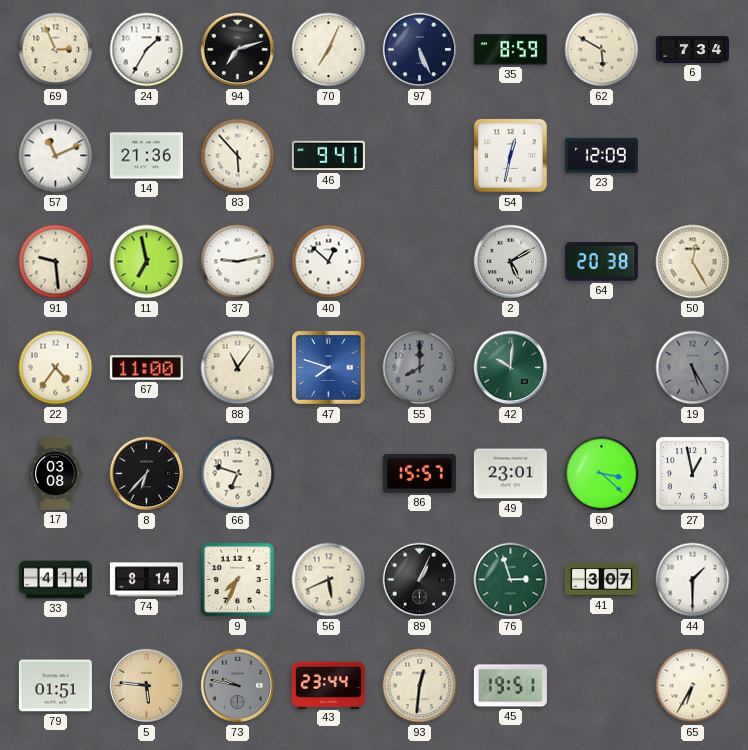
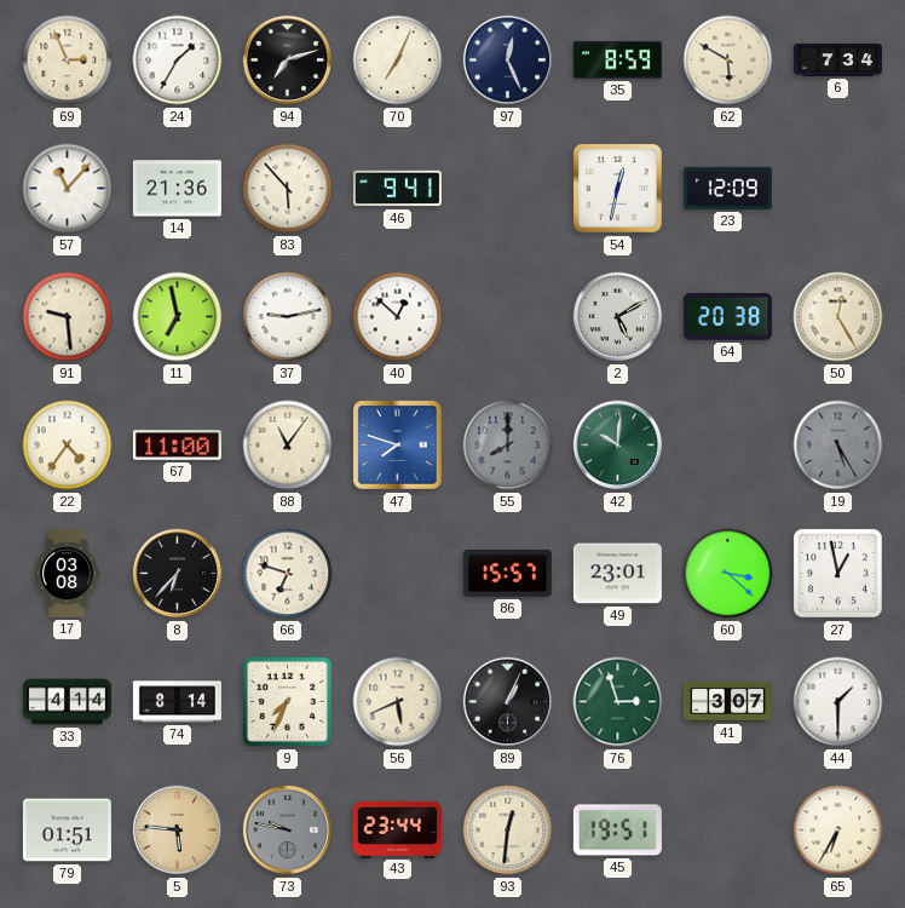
97: 5:26 -> 12:26 (508, 61)
57: 11:11 -> 11:07 (68, 189)
